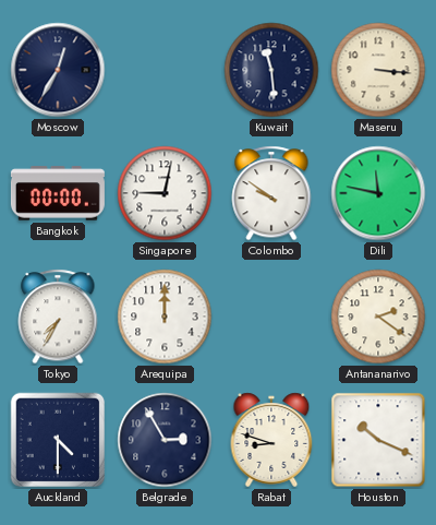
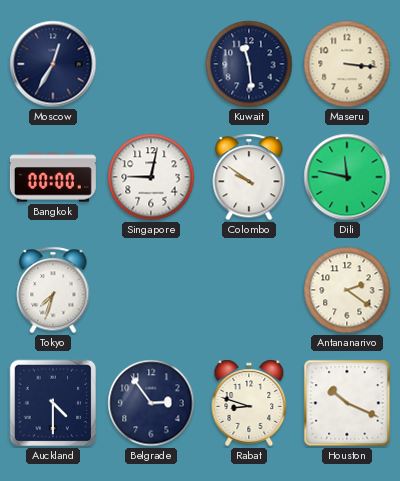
Tokyo: 7:35 -> 7:33 (53, 290)
Arequipa: 12:00 -> none (165, 317)
Belgrade: 2:55 -> 2:54 (151, 403)
